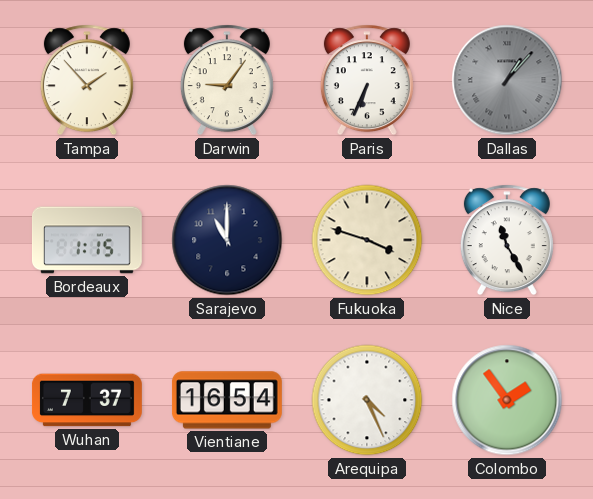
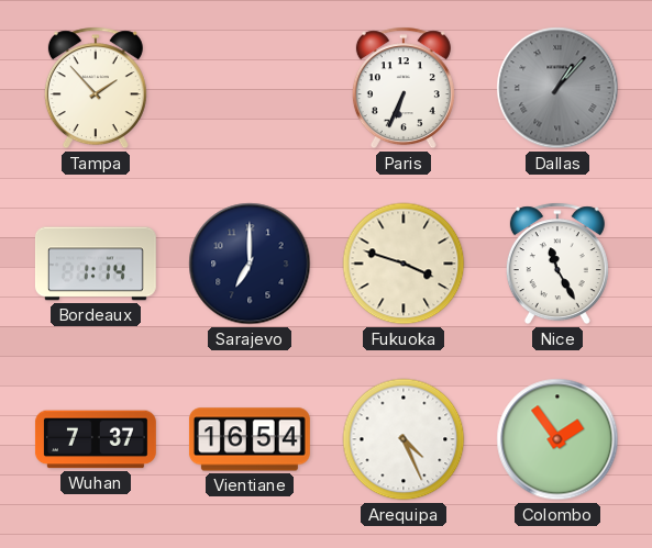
Darwin: 9:06 -> none (227, 80)
Bordeaux: 1:15 -> 1:14 (96, 264)
Sarajevo: 11:00 -> 7:00 (250, 264)
